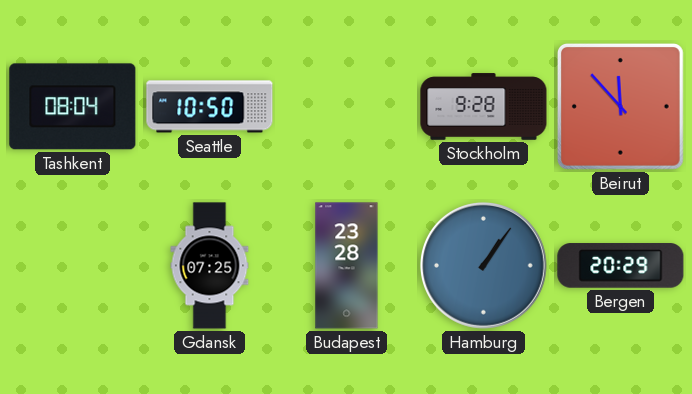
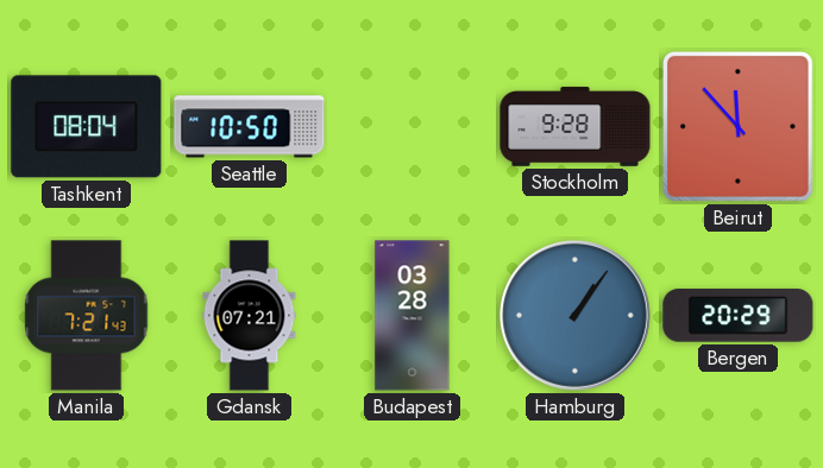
Manila: none -> 7:21 (87, 316)
Gdansk: 07:25 -> 07:21 (250, 316)
Budapest: 23:28 -> 03:28 (413, 316)
